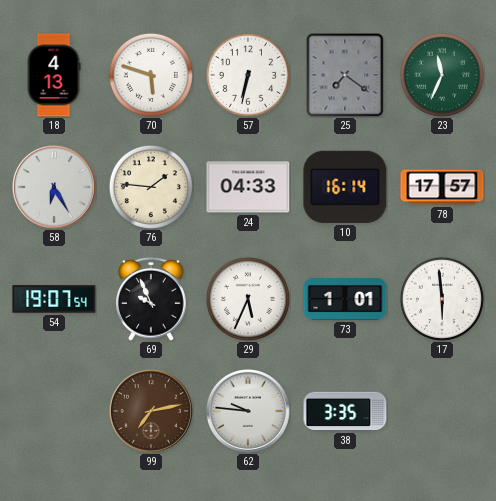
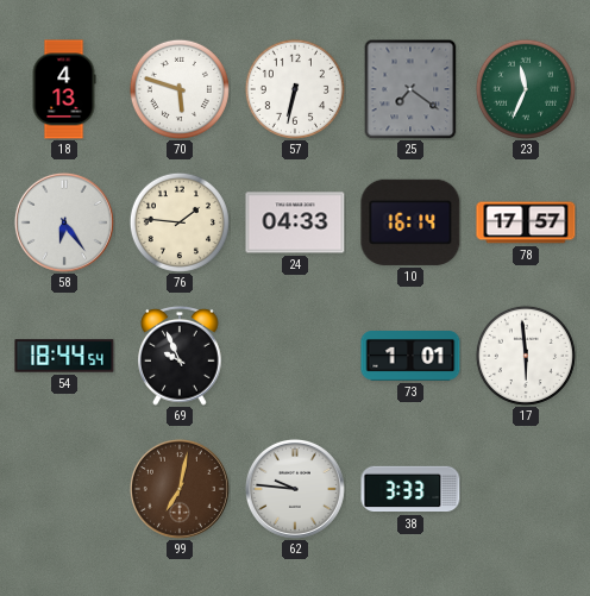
58: 6:25 -> 6:24 (64, 222)
54: 19:07 -> 18:44 (64, 356)
29: 5:34 -> none (248, 299)
99: 7:13 -> 7:02 (180, 489)
38: 3:35 -> 3:33 (410, 489)
